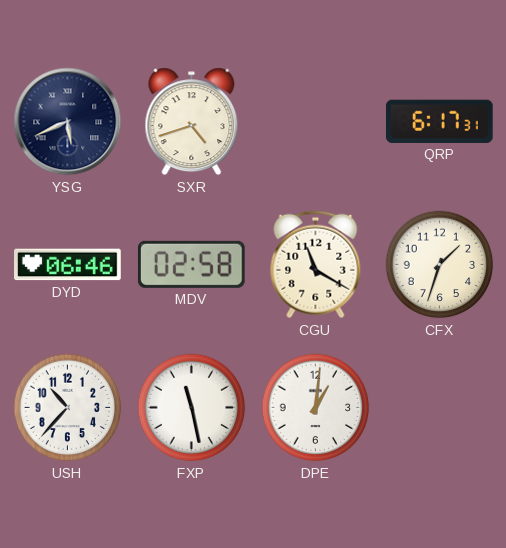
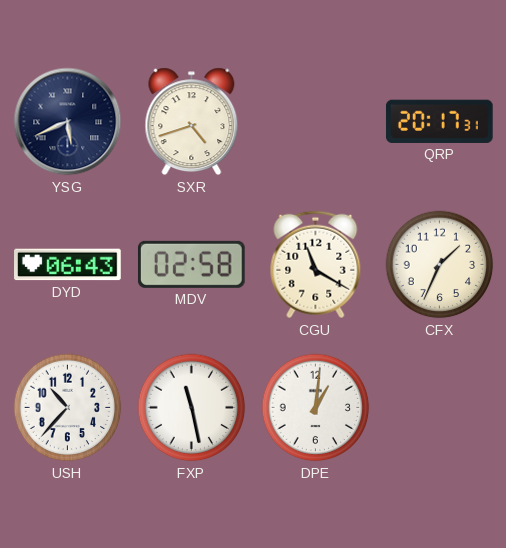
QRP: 6:17 -> 20:17 (439, 121)
DYD: 06:46 -> 06:43 (68, 265)
CFX: 1:33 -> 1:34 (440, 265)
